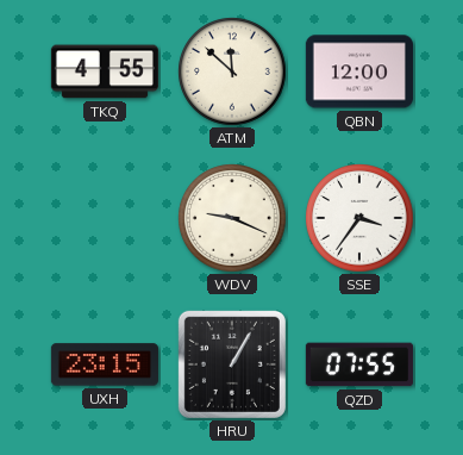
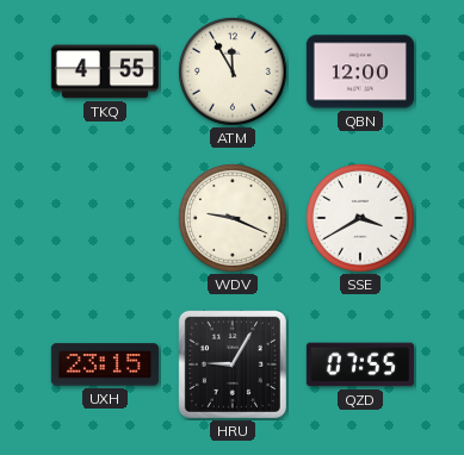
ATM: 11:52 -> 11:55 (233, 71)
SSE: 3:36 -> 3:40 (360, 218)
HRU: 1:05 -> 9:05 (233, 364)
